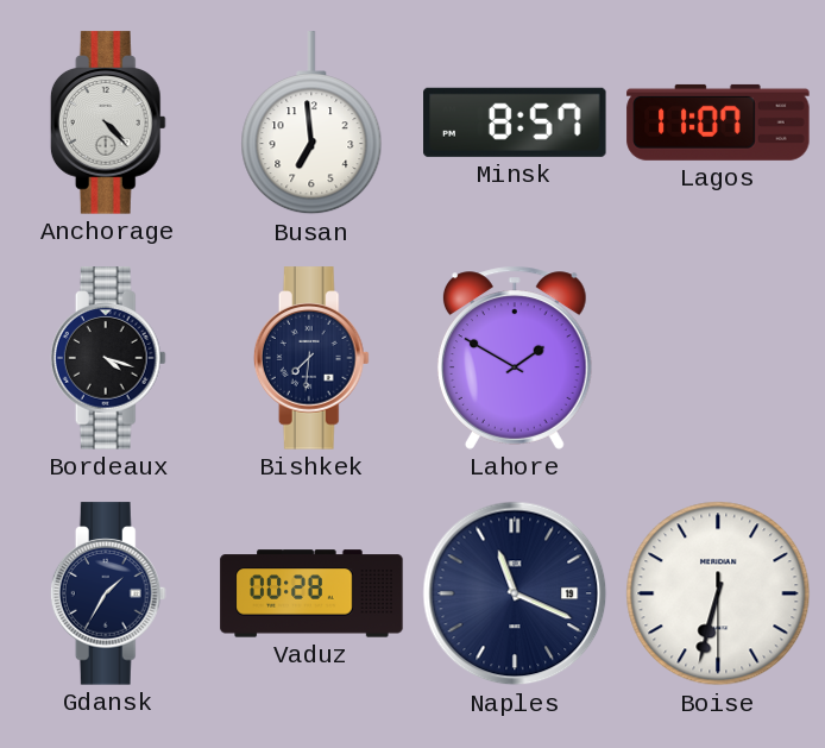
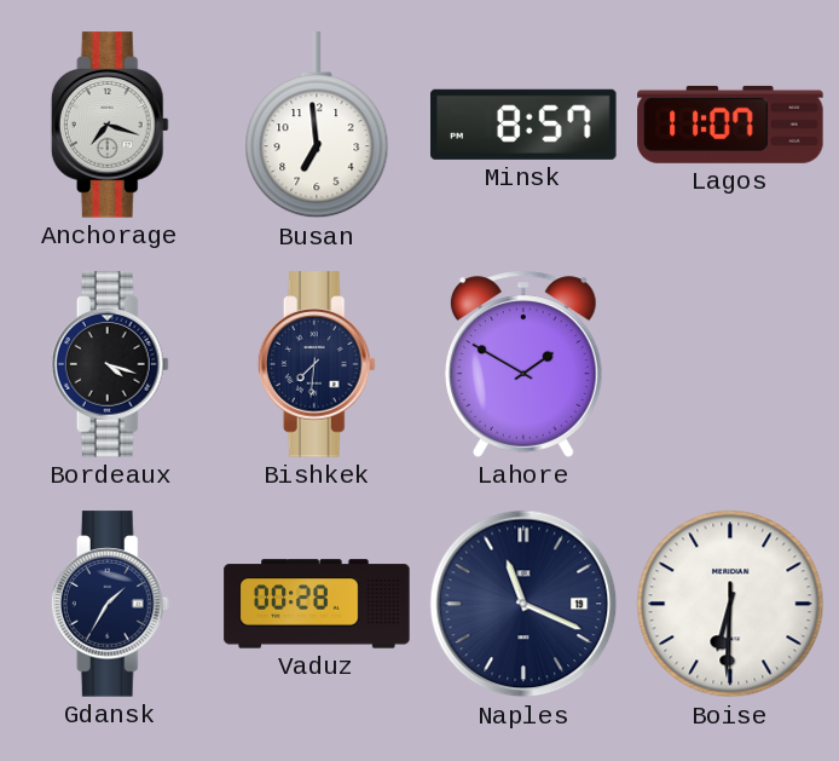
Anchorage: 4:23 -> 7:18 (110, 125)
Boise: 6:32 -> 6:30 (730, 604)
